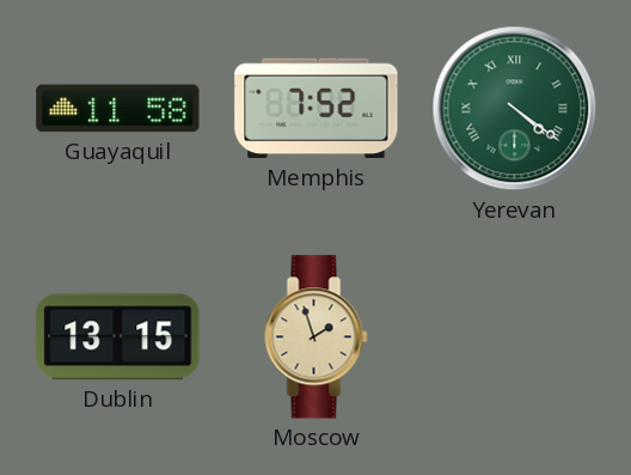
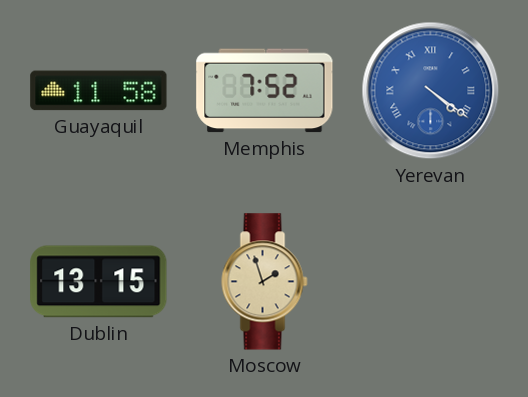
Yerevan dial: green -> blue (431, 91)
